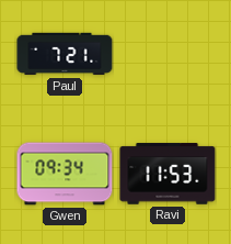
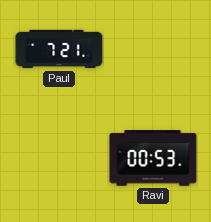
Gwen: 09:34 -> none (65, 174)
Ravi: 11:53 -> 00:53 (153, 158)
